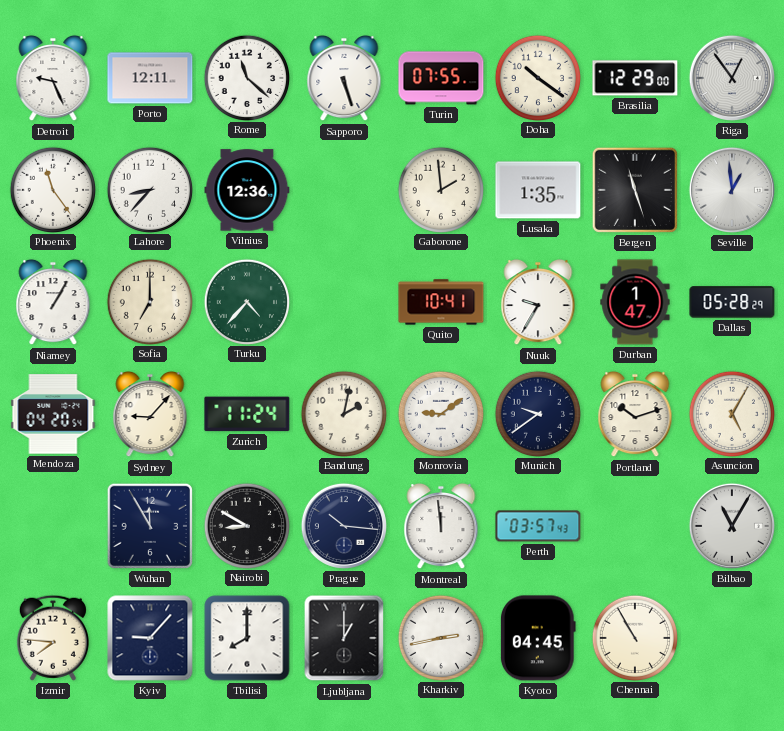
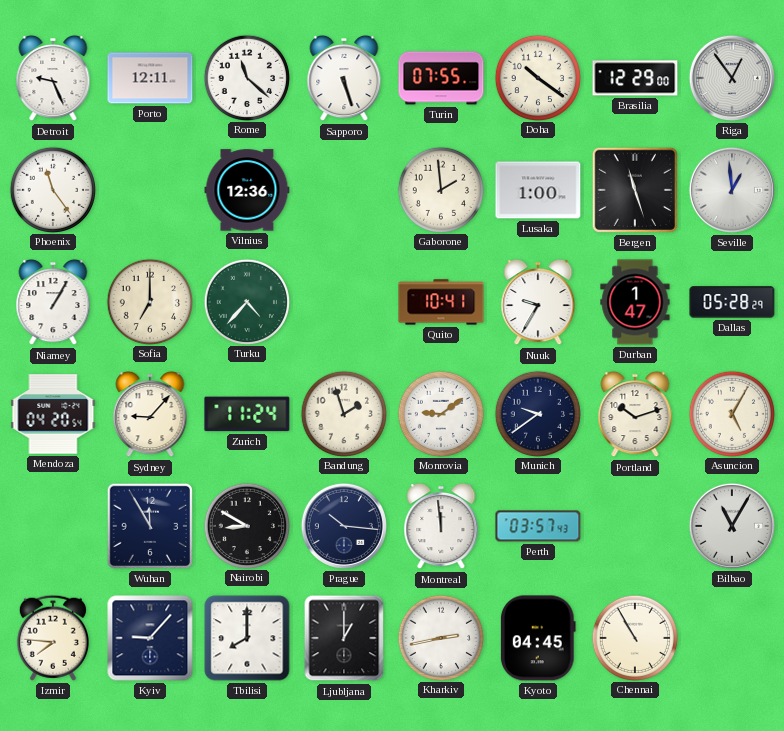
Lahore: 8:37 -> none (149, 189)
Lusaka: 1:35 -> 1:00 (538, 190)
Bandung: 2:02 -> 1:57 (343, 413)
